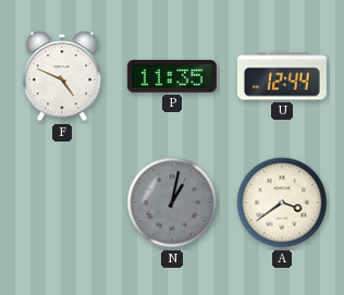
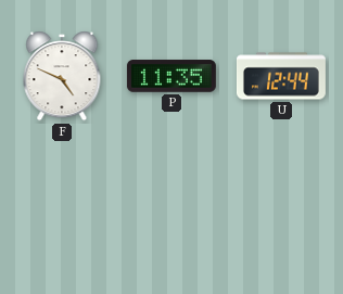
N: 1:02 -> none (172, 202)
A: 3:39 -> none (282, 202)
